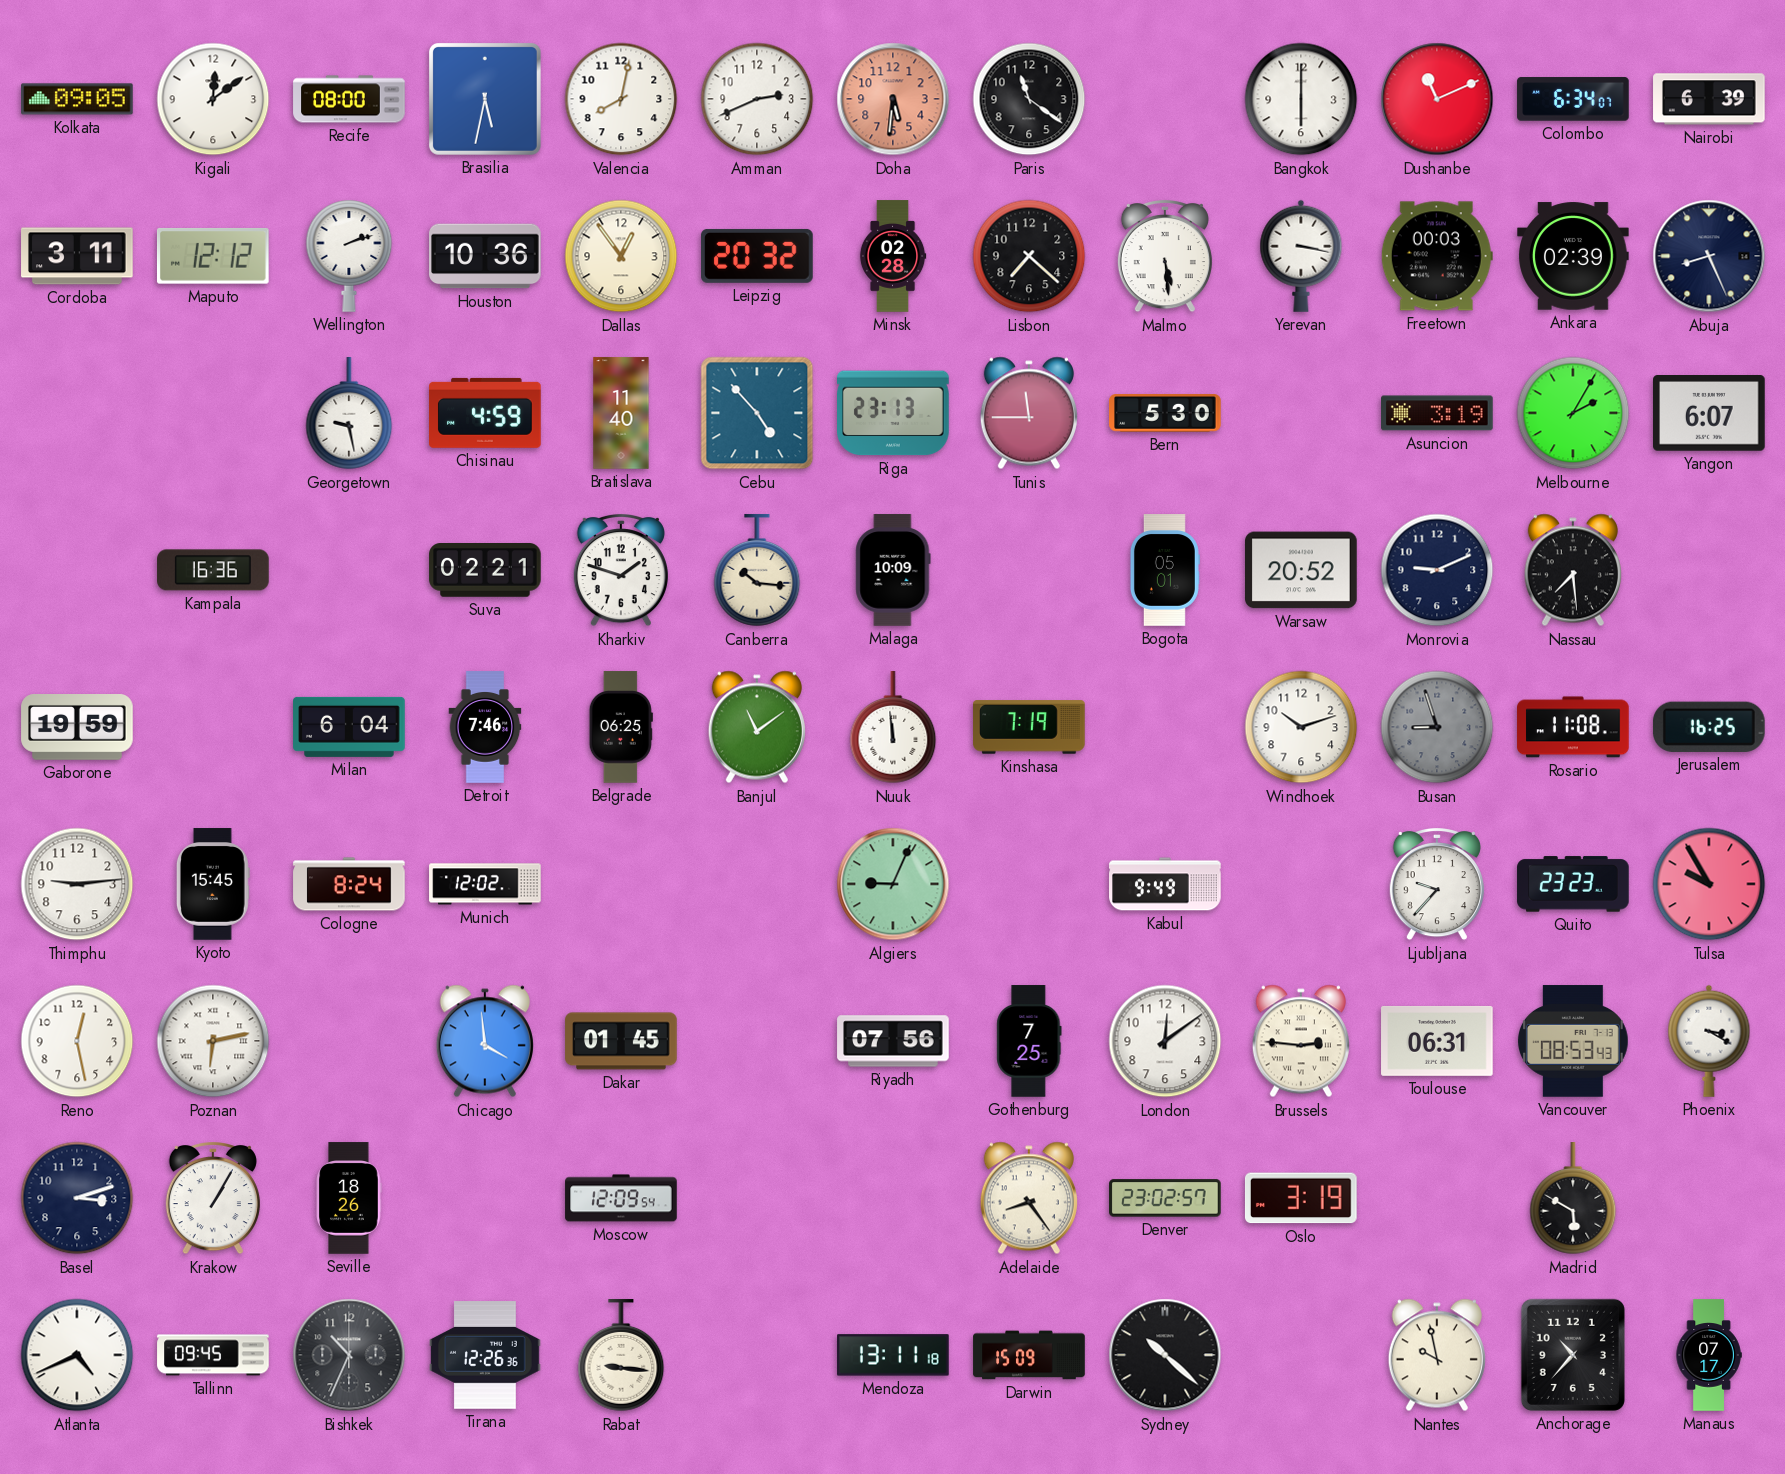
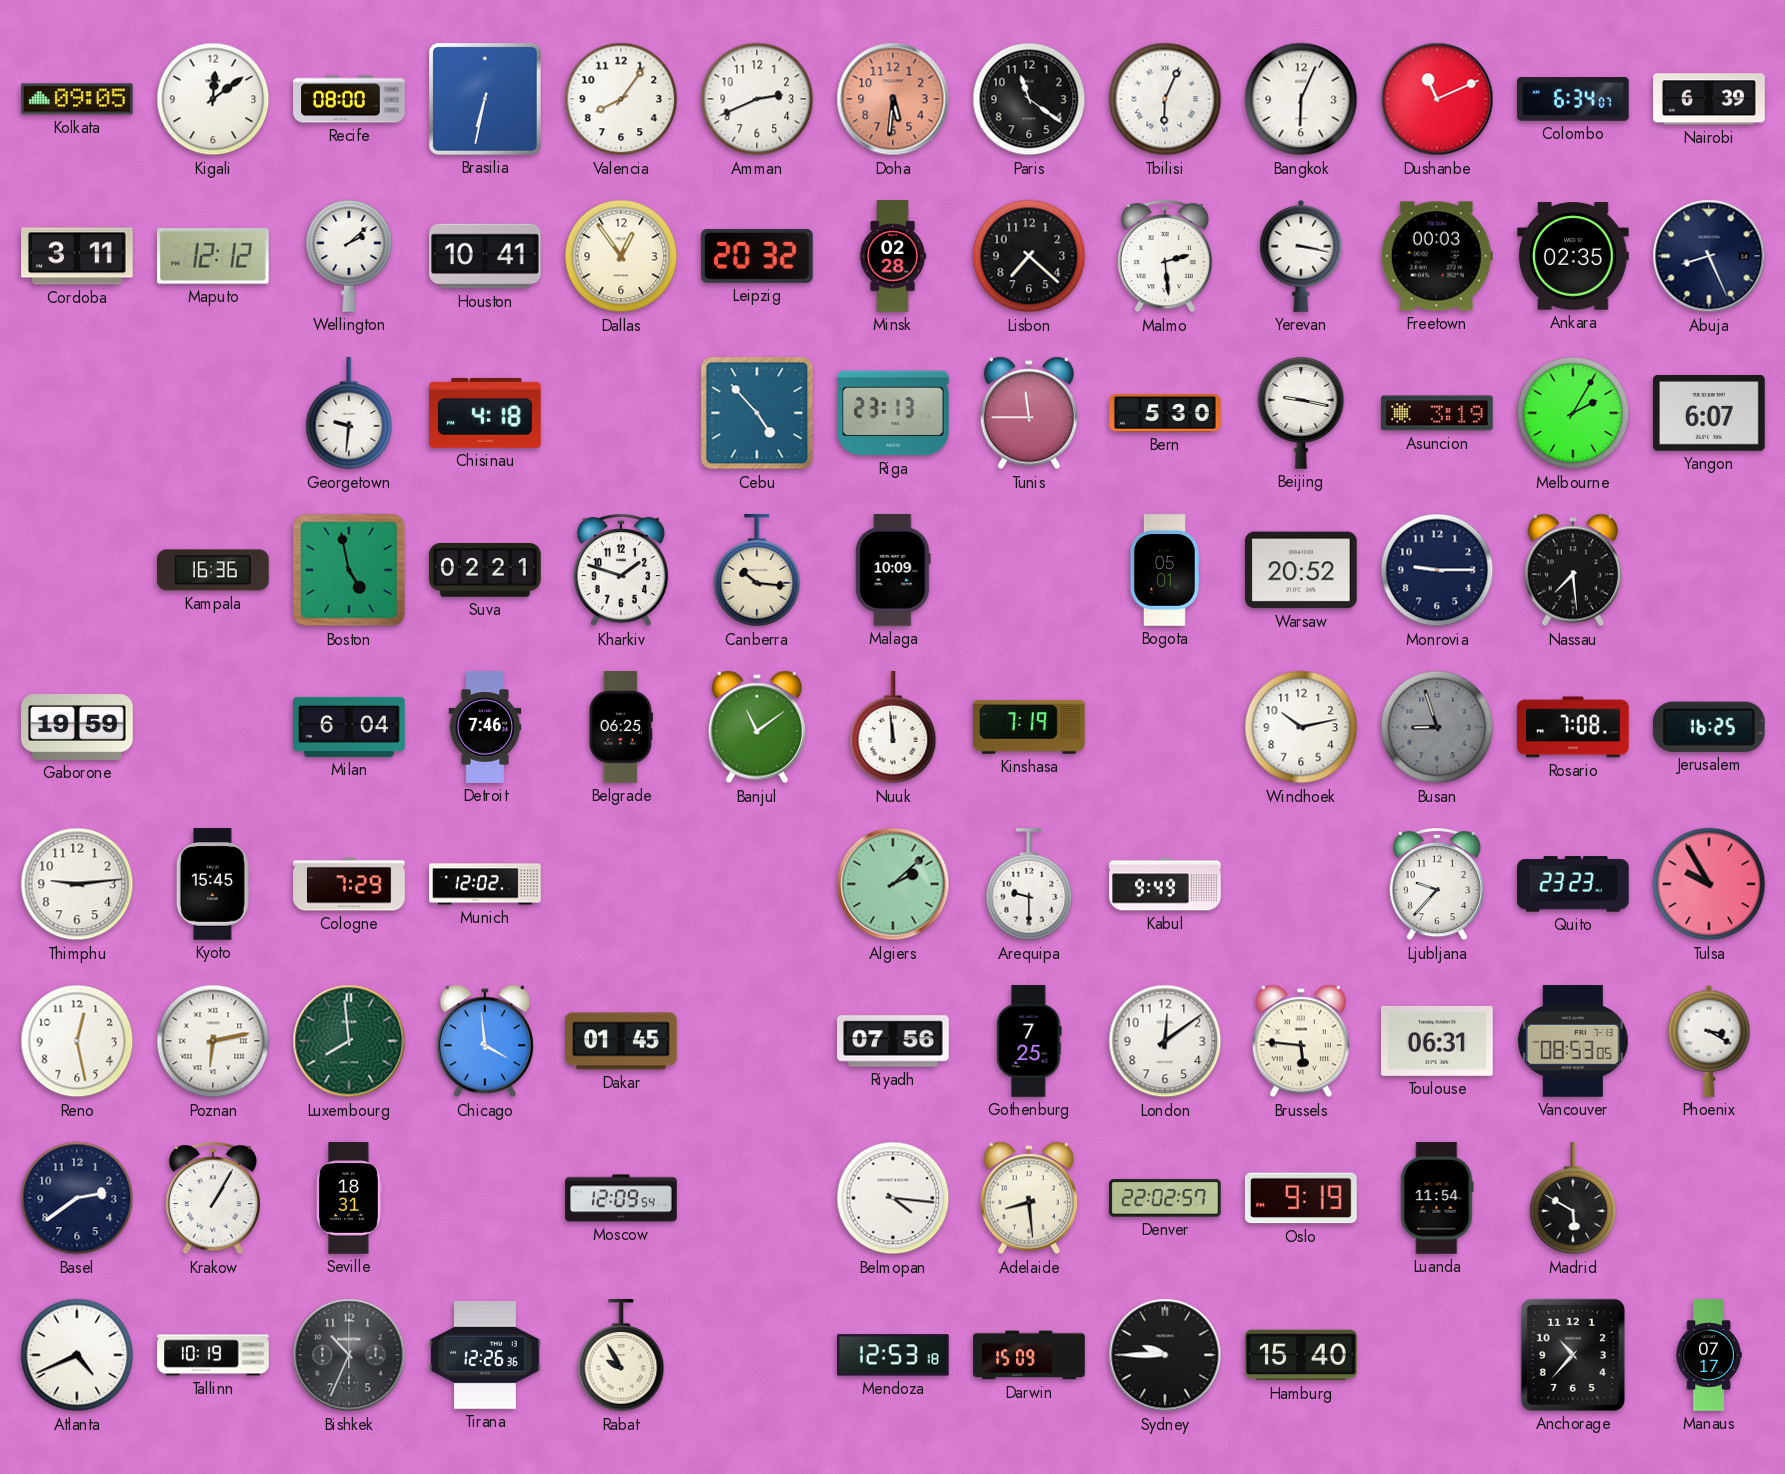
Brasilia: 5:32 -> 6:32 (485, 99)
Valencia: 8:02 -> 8:06 (621, 99)
Tbilisi: none -> 6:04 (1165, 99)
Bangkok: 6:00 -> 6:04 (1301, 99)
Wellington: 2:12 -> 2:08 (349, 256)
Houston: 10:36 -> 10:41 (485, 256)
Malmo: 5:29 -> 2:29 (1165, 256)
Ankara: 02:39 -> 02:35 (1573, 256)
Georgetown: 9:28 -> 9:31 (349, 414)
Chisinau: 4:59 -> 4:18 (485, 413)
Bratislava: 11:40 -> none (621, 413)
Beijing: none -> 9:17 (1301, 413)
Boston: none -> 4:58 (349, 570)
Monrovia: 9:11 -> 9:15 (1437, 570)
Windhoek: 10:12 -> 10:13 (1301, 727)
Rosario: 11:08 -> 7:08 (1573, 727)
Cologne: 8:24 -> 7:29 (349, 884)
Algiers: 9:04 -> 2:08 (893, 884)
Arequipa: none -> 9:30 (1029, 885)
Luxembourg: none -> 7:59 (349, 1041)
Brussels: 2:46 -> 5:46 (1301, 1041)
Vancouver: 08:53:43 -> 08:53:05 (1574, 1041)
Basel: 3:12 -> 2:39 (77, 1198)
Seville: 18:26 -> 18:31 (349, 1198)
Belmopan: none -> 4:16 (893, 1198)
Adelaide: 8:24 -> 8:29 (1029, 1198)
Denver: 23:02 -> 22:02 (1165, 1198)
Oslo: 3:19 -> 9:19 (1301, 1198)
Luanda: none -> 11:54 (1437, 1198)
Tallinn: 09:45 -> 10:19 (213, 1355)
Rabat: 9:16 -> 9:55 (621, 1356)
Mendoza: 13:11 -> 12:53 (893, 1355)
Sydney: 10:22 -> 9:45 (1165, 1355)
Hamburg: none -> 15:40 (1301, 1355)
Nantes: 9:58 -> none (1437, 1355)
